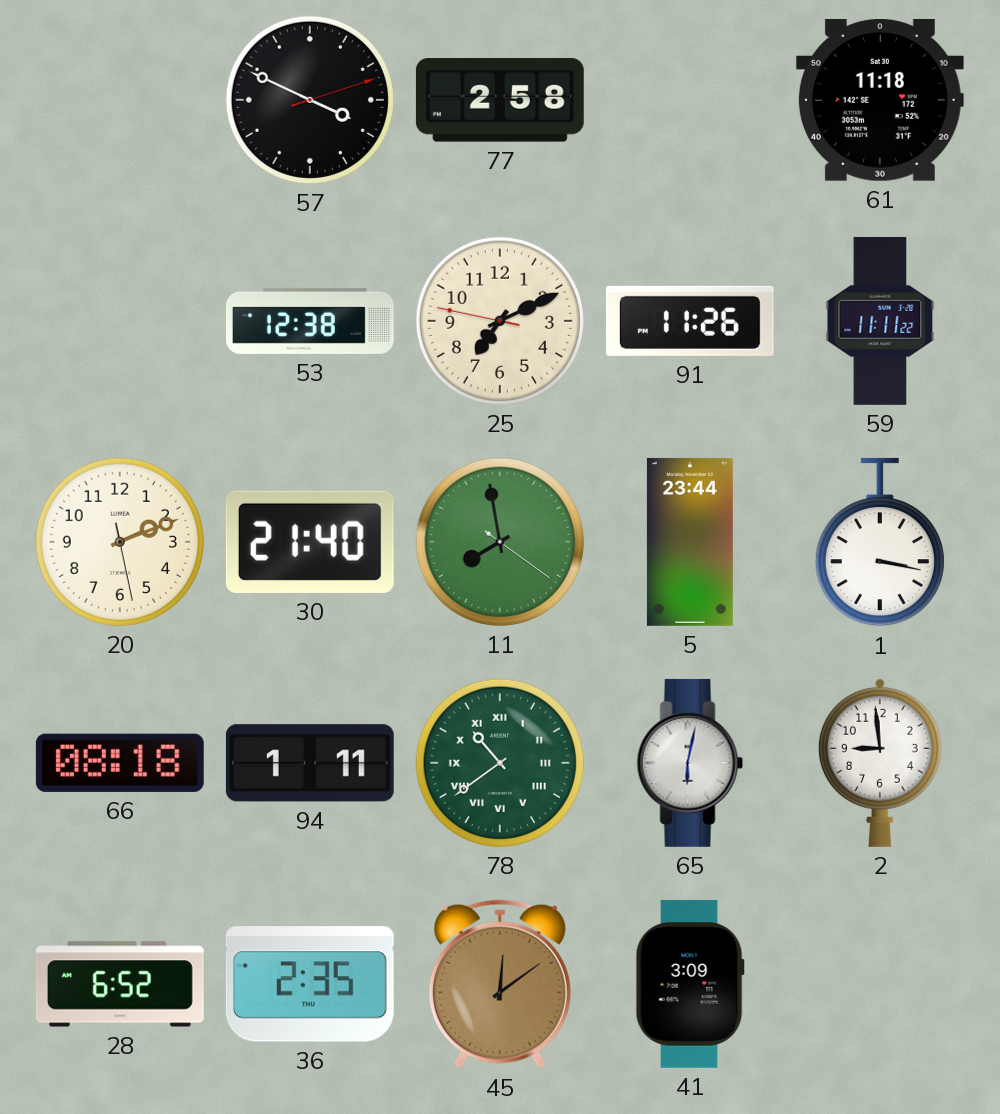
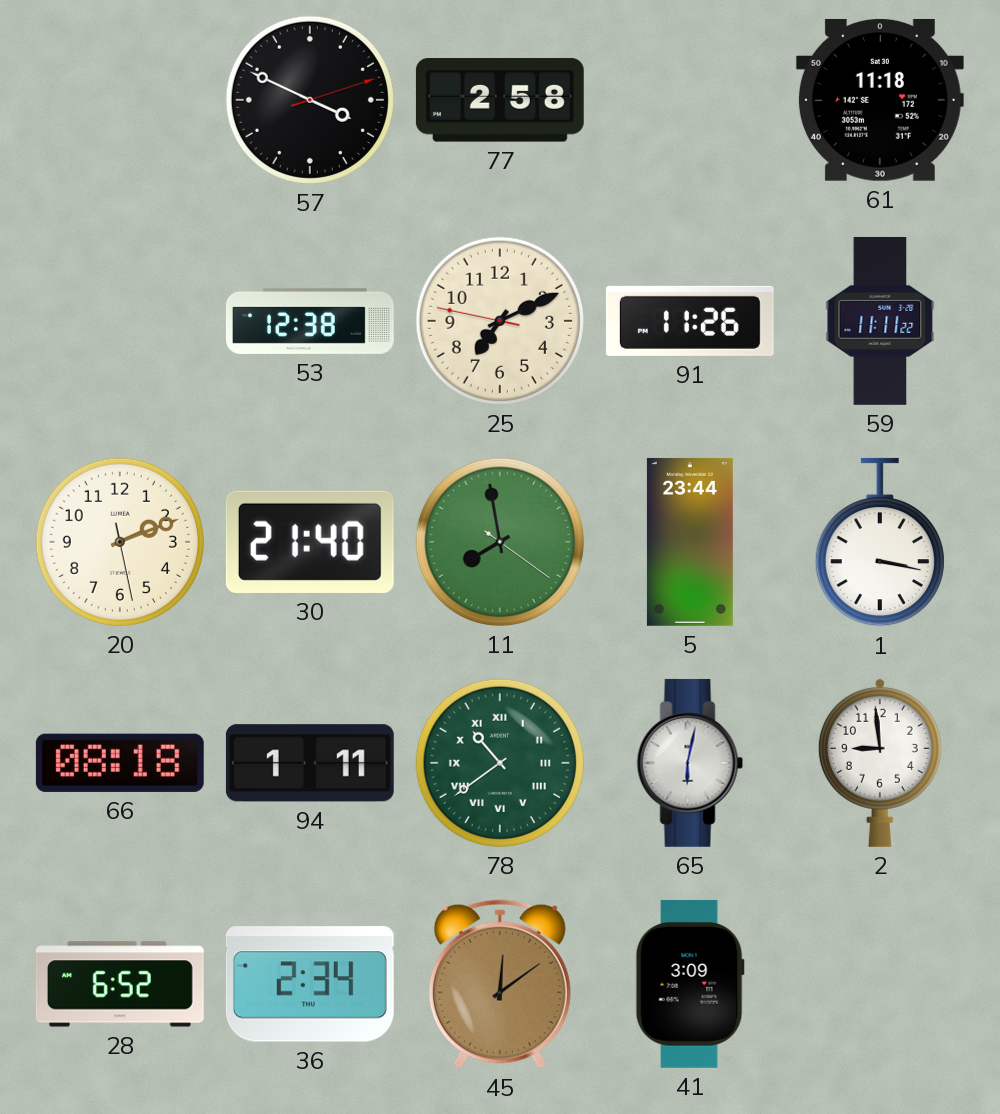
36: 2:35 -> 2:34 (310, 984)
